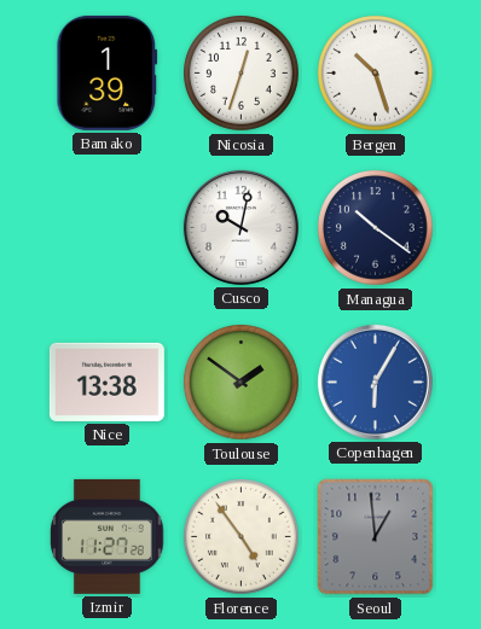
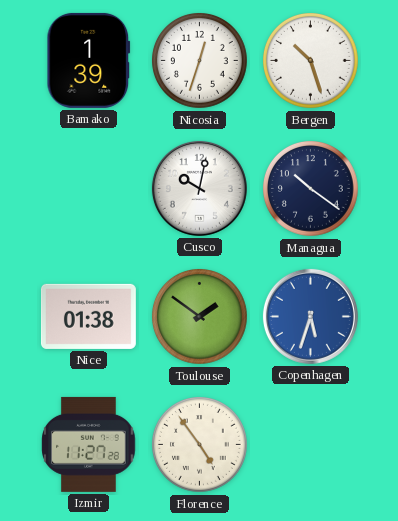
Nice: 13:38 -> 01:38 (88, 316)
Copenhagen: 6:05 -> 5:33 (310, 316)
Seoul: 12:59 -> none (376, 537)
